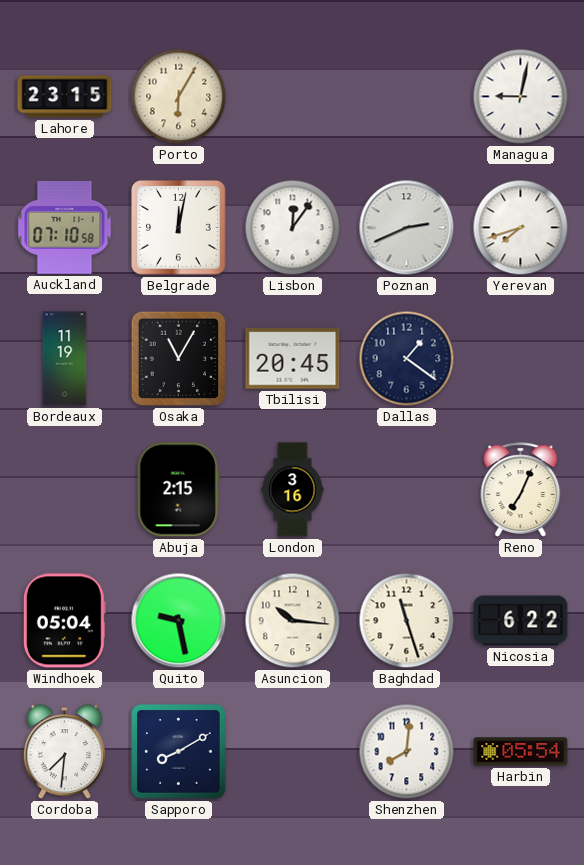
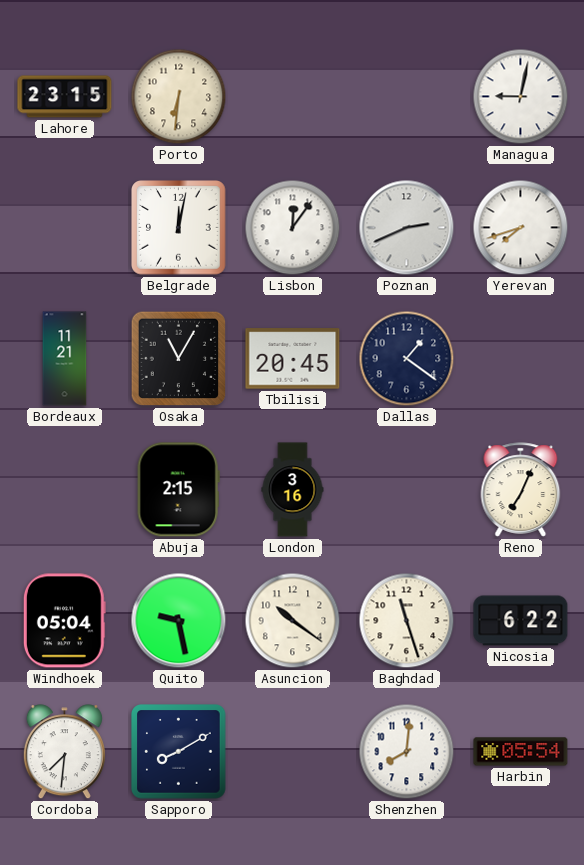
Porto: 6:05 -> 6:31 (179, 97)
Auckland: 07:10 -> none (65, 228)
Bordeaux: 11:19 -> 11:21 (65, 359)
Asuncion: 10:16 -> 10:21 (293, 621)
